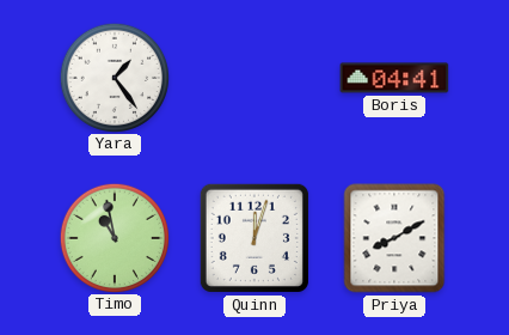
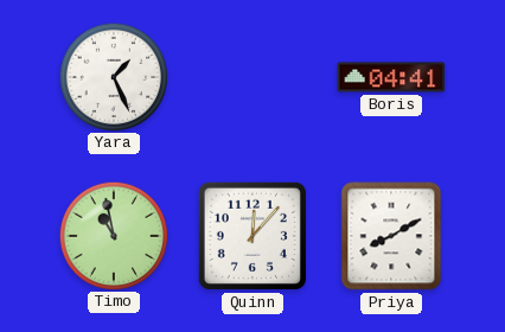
Yara: 1:24 -> 1:26 (113, 76)
Quinn: 12:03 -> 12:07 (252, 236)
